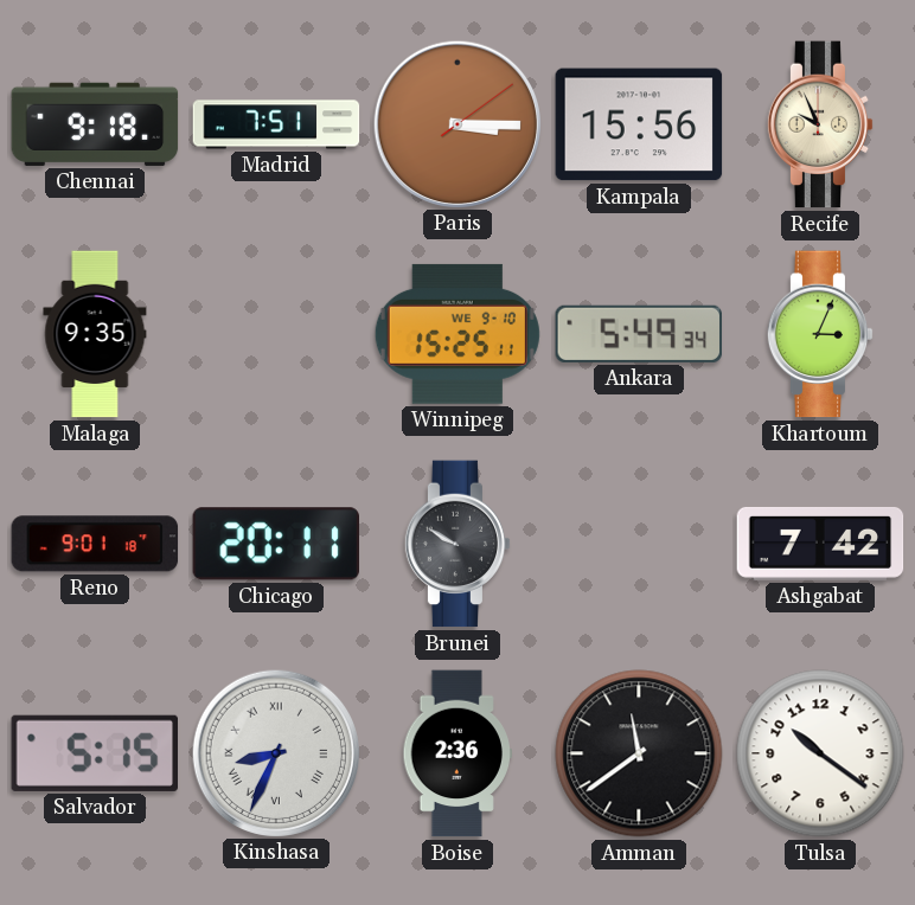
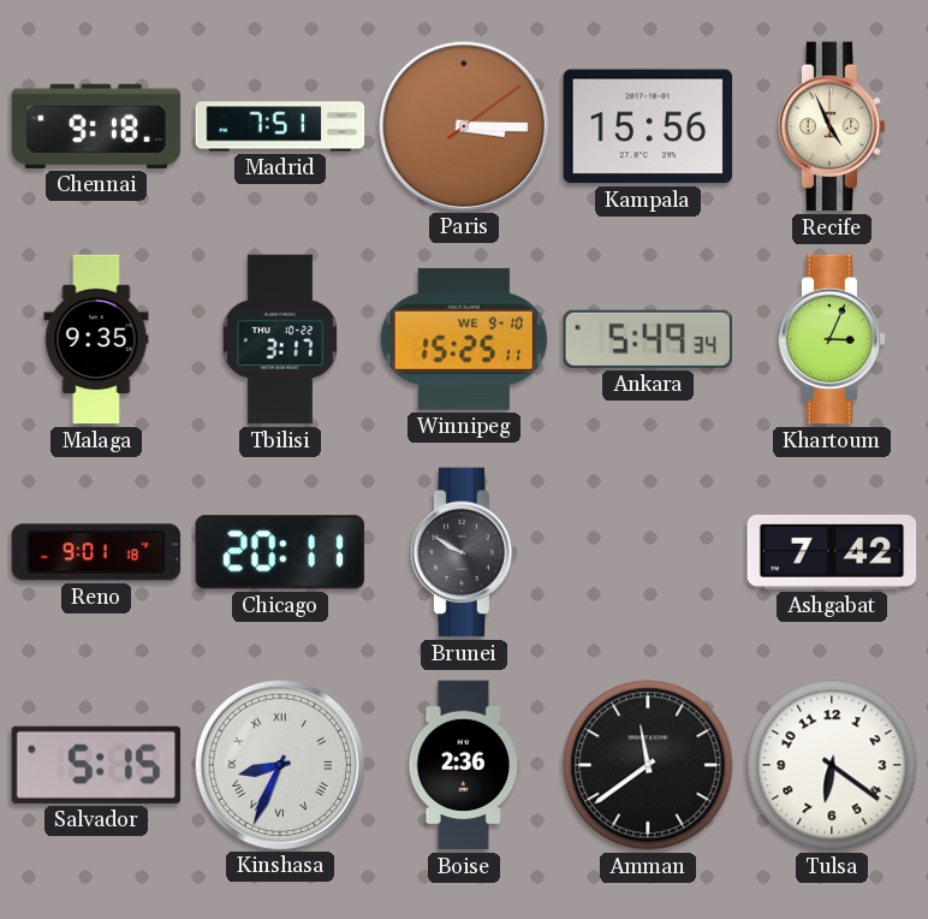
Recife: 9:56 -> 4:56 (832, 126)
Tbilisi: none -> 3:17 (280, 339)
Tulsa: 10:21 -> 6:21 (832, 765)
